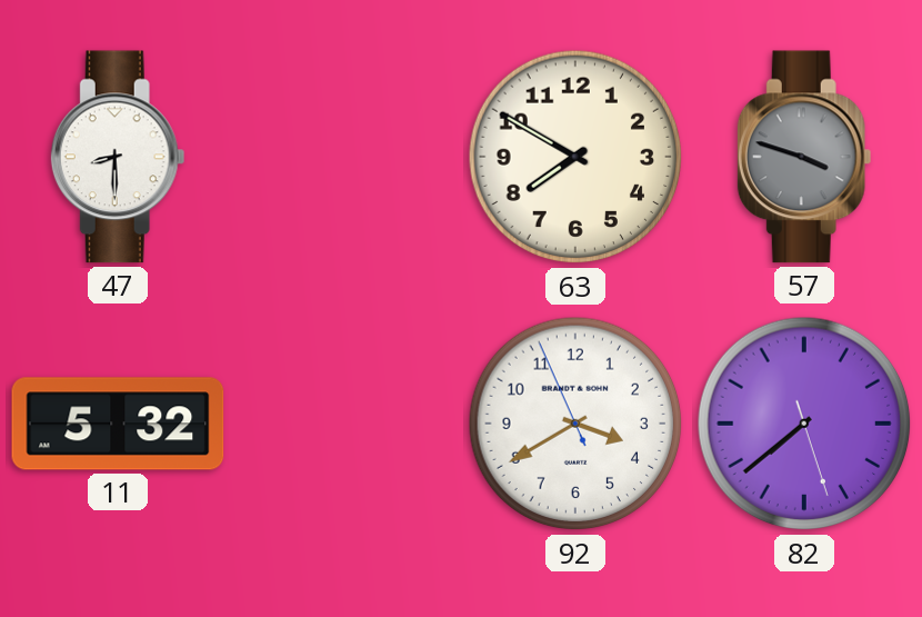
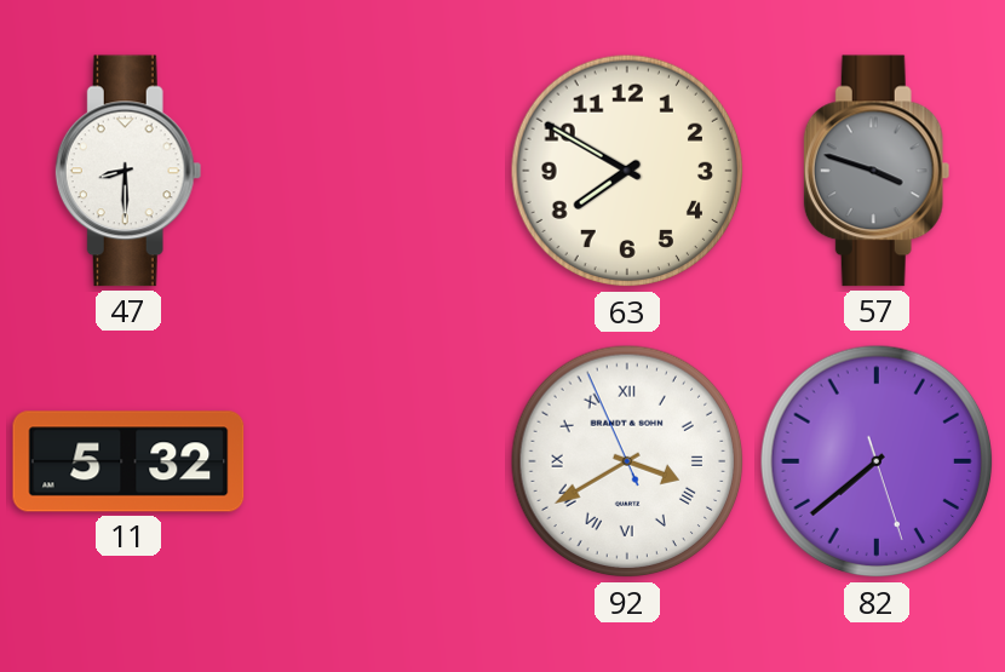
92 numerals: Arabic -> Roman (627, 461)
